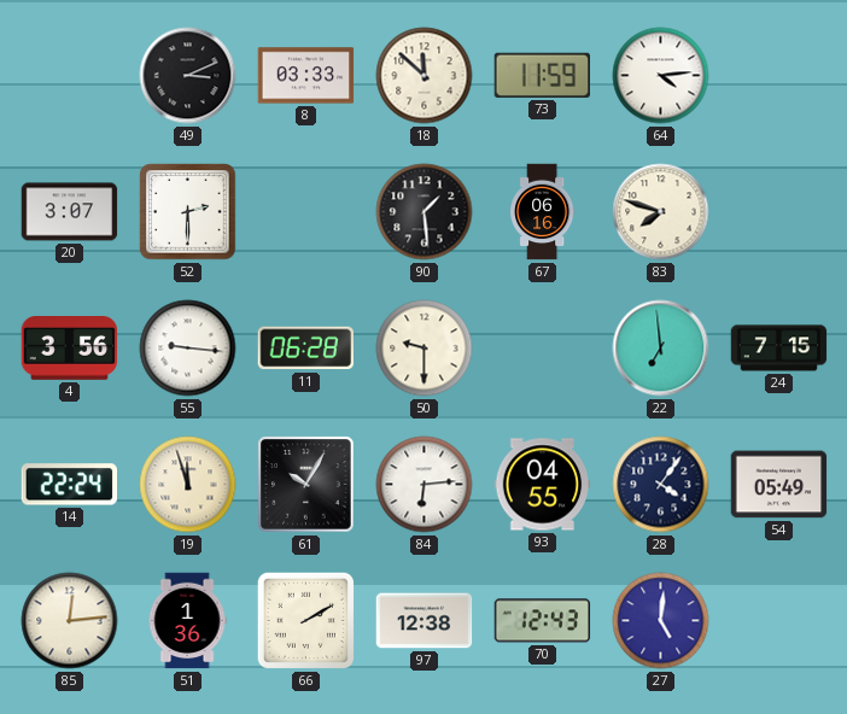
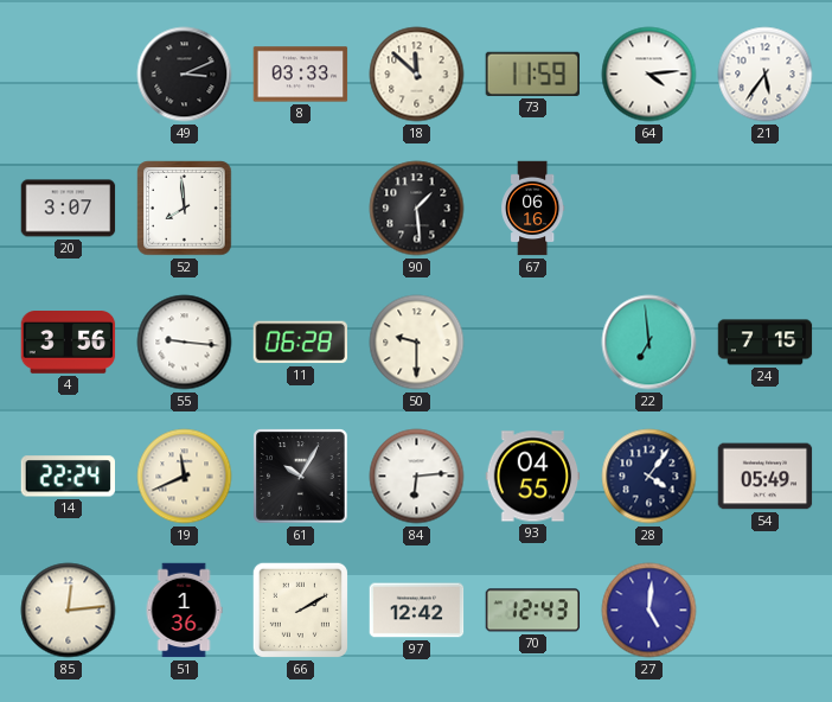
21: none -> 5:36 (766, 75)
52: 2:30 -> 7:59 (185, 209)
83: 7:48 -> none (661, 212)
19: 11:57 -> 11:41 (185, 477)
97: 12:38 -> 12:42 (417, 611)
